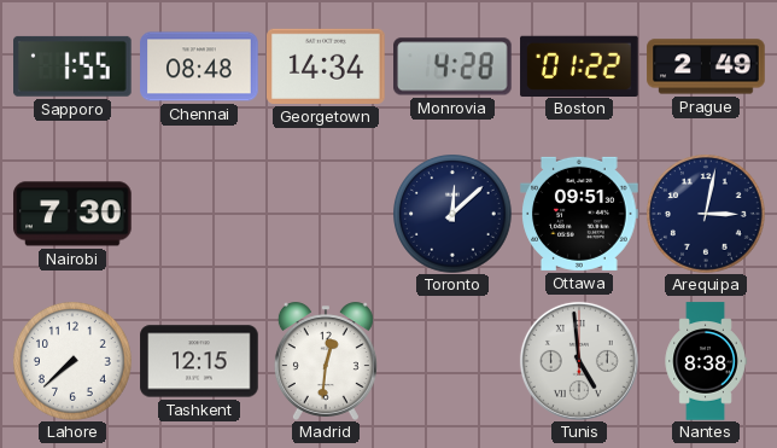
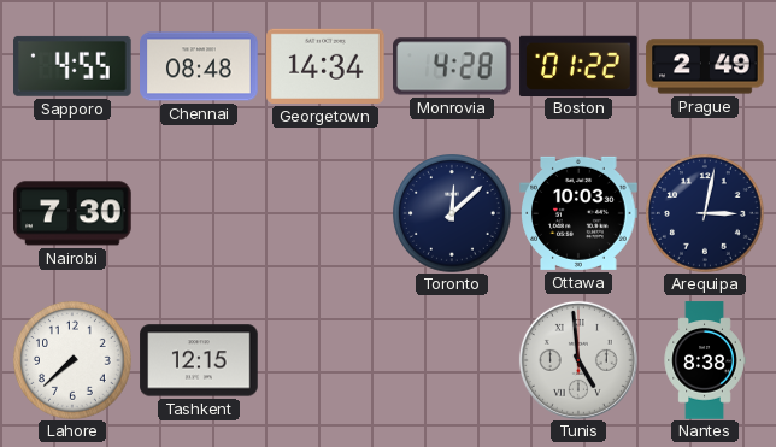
Sapporo: 1:55 -> 4:55 (74, 66)
Ottawa: 09:51 -> 10:03 (578, 213)
Madrid: 12:31 -> none (326, 361)
